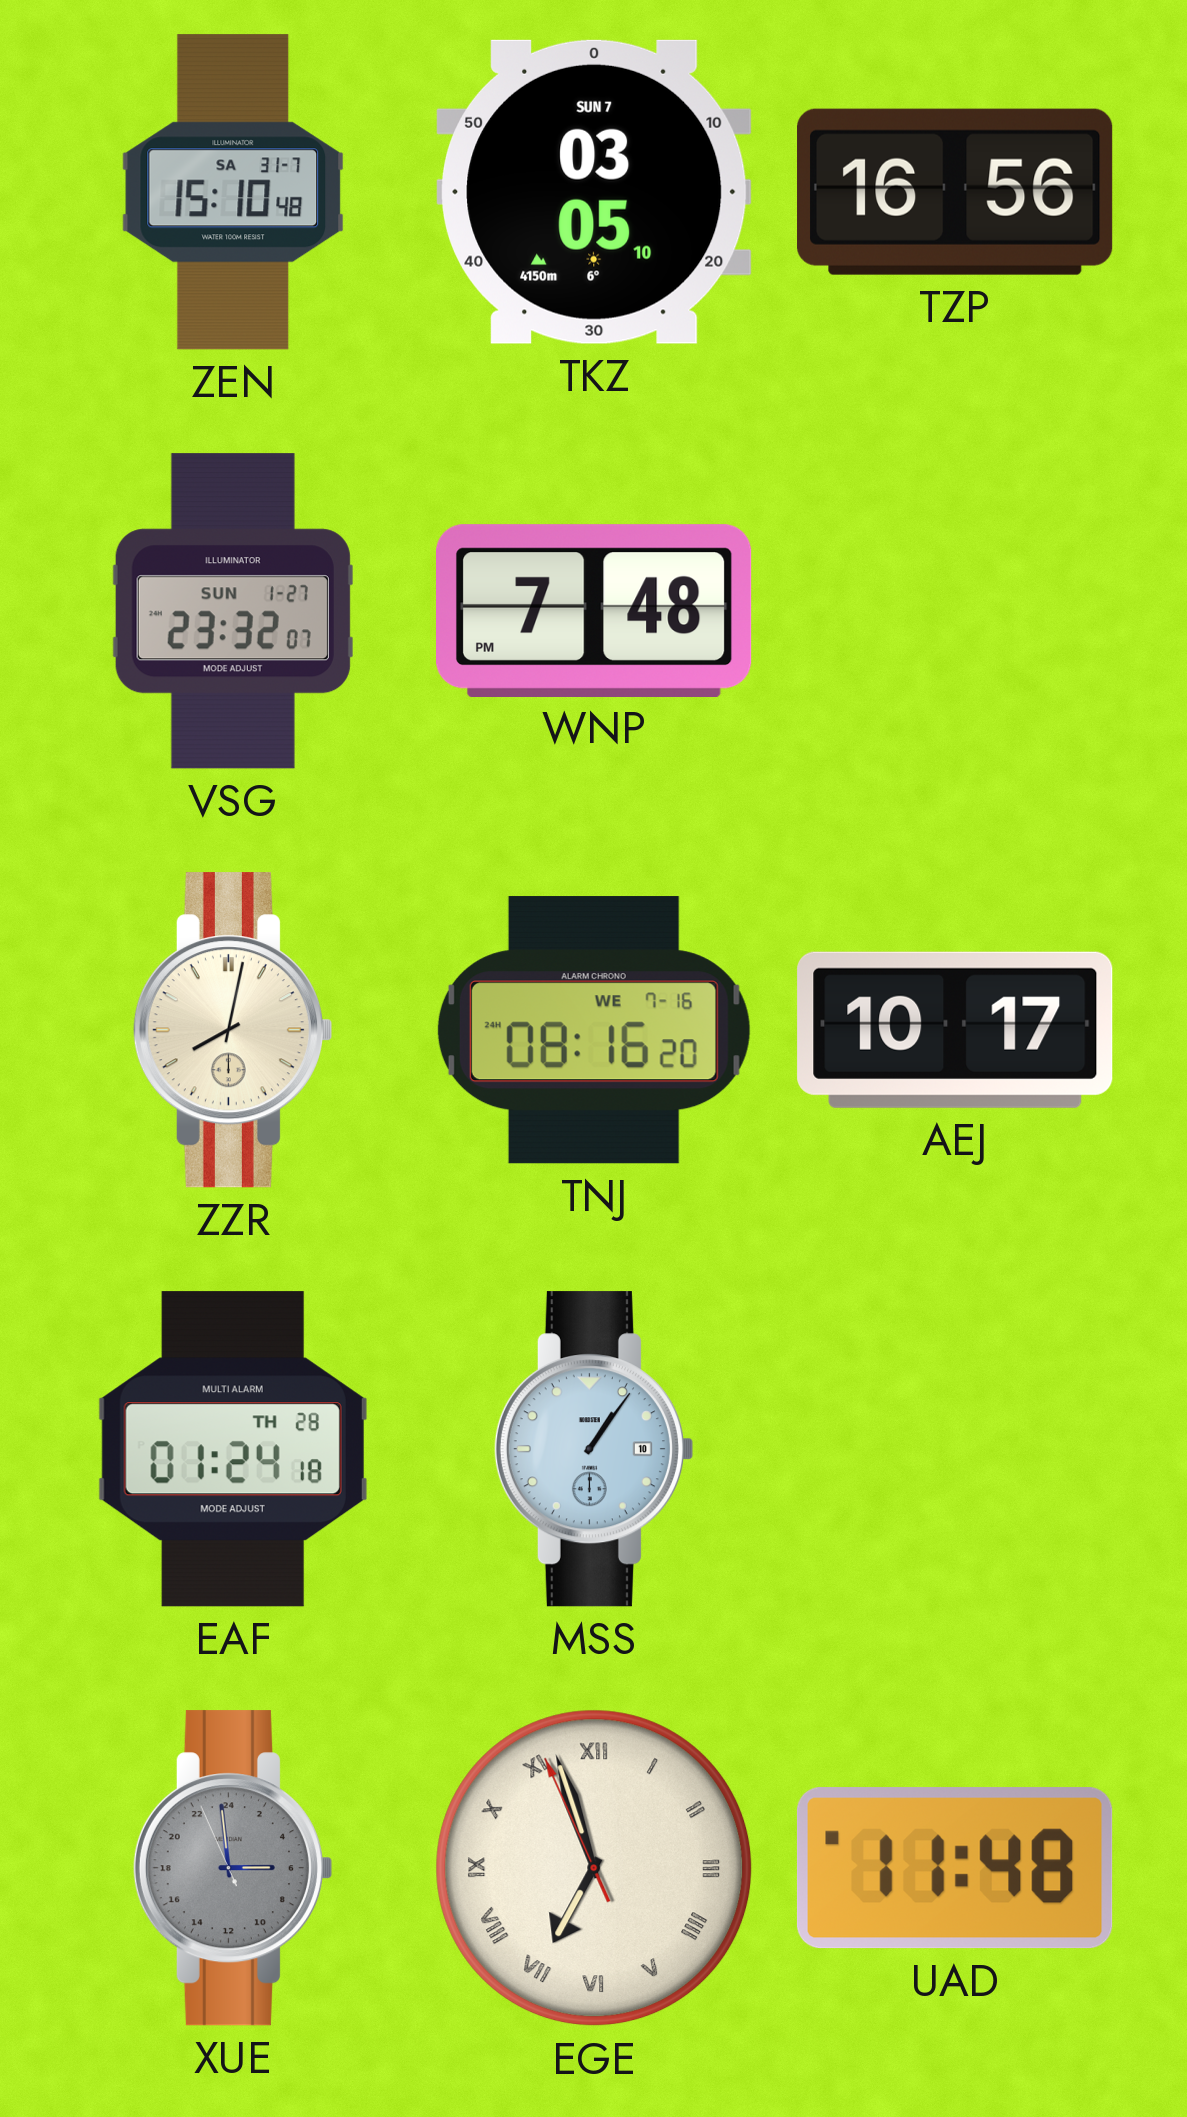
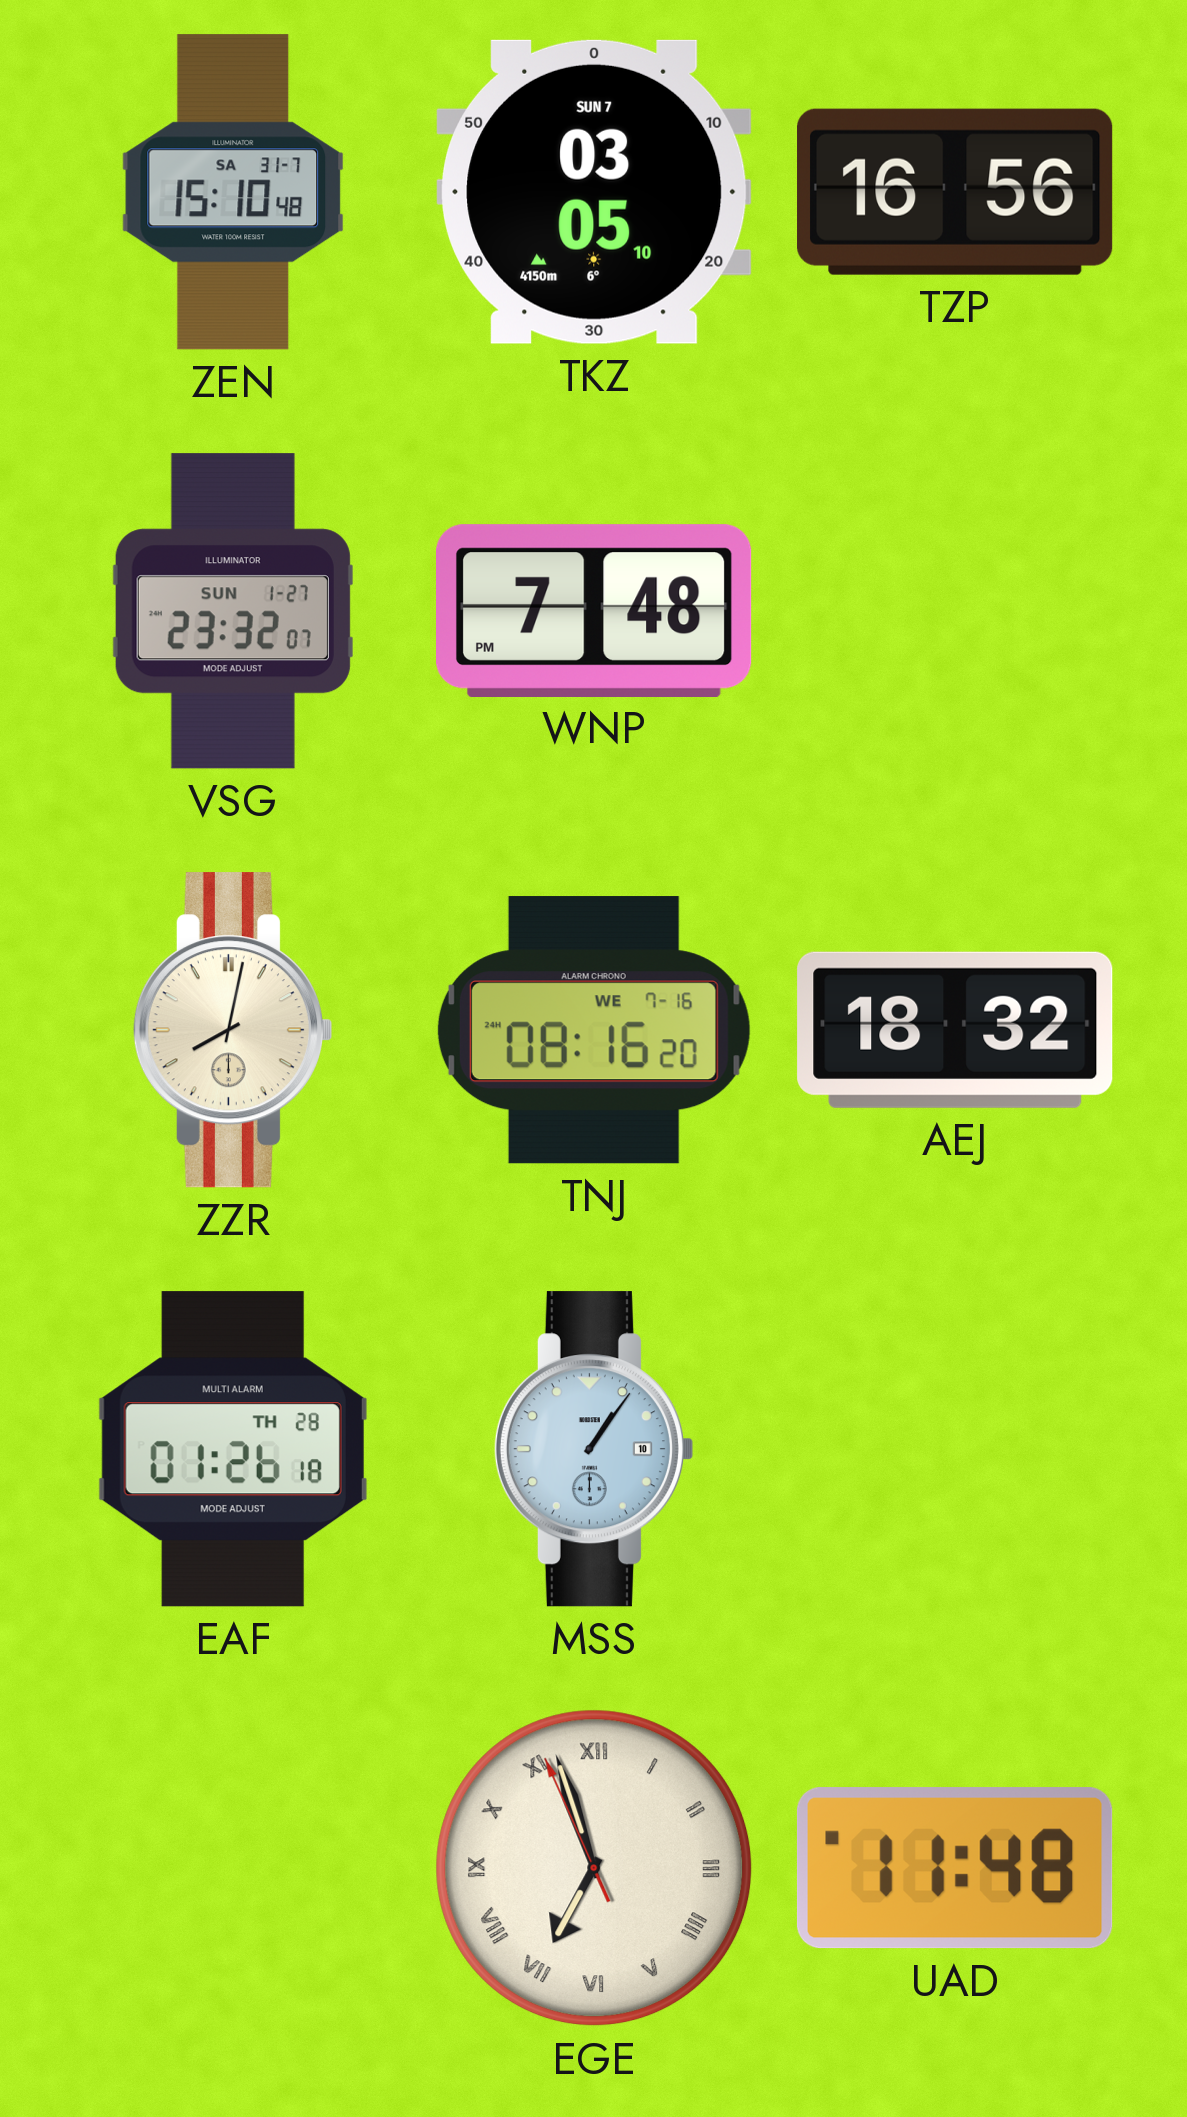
AEJ: 10:17 -> 18:32 (955, 1030)
EAF: 01:24 -> 01:26 (233, 1449)
XUE: 5:58 -> none (232, 1868)
